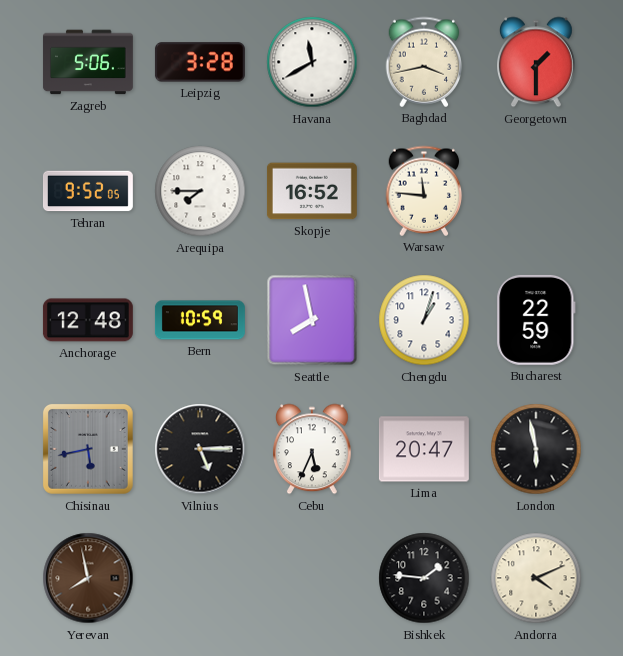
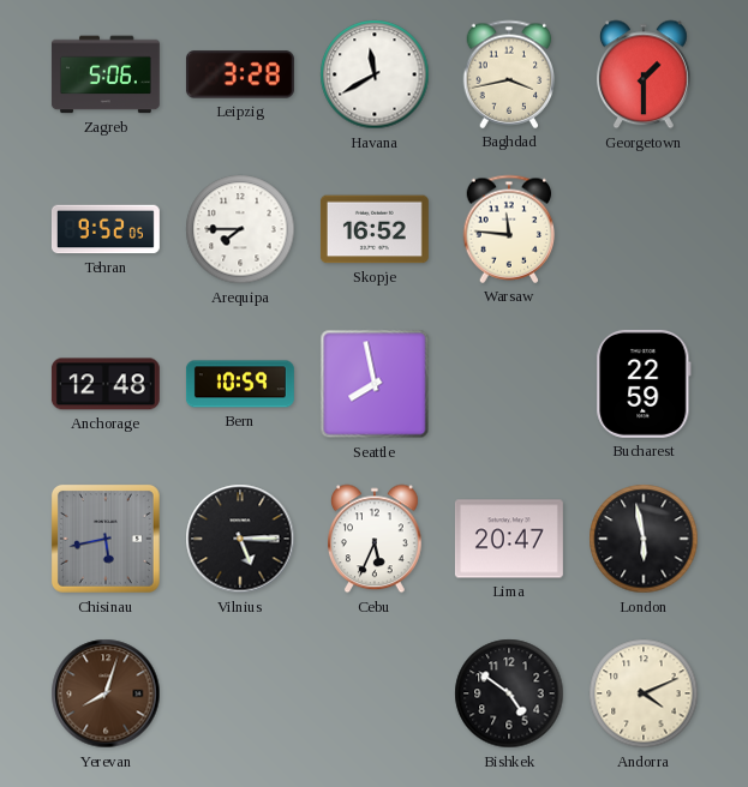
Chengdu: 1:03 -> none (424, 320)
Yerevan: 7:58 -> 8:03 (106, 693)
Bishkek: 1:46 -> 4:51 (509, 693)
